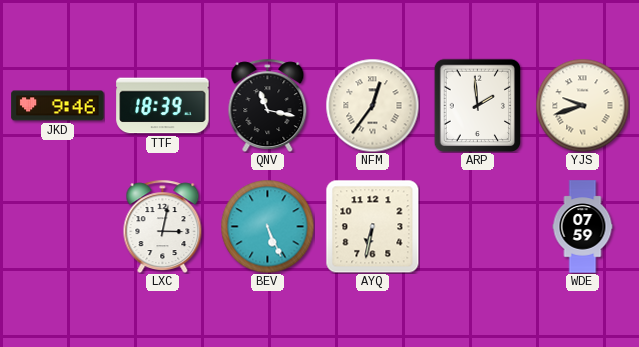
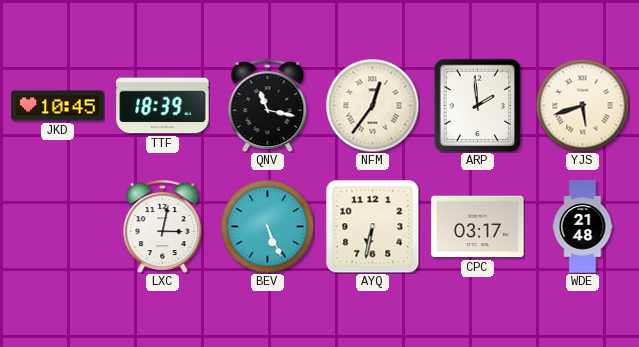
JKD: 9:46 -> 10:45 (58, 106)
YJS: 9:42 -> 5:42 (582, 105)
CPC: none -> 03:17 (478, 227)
WDE: 07:59 -> 21:48 (583, 227)
